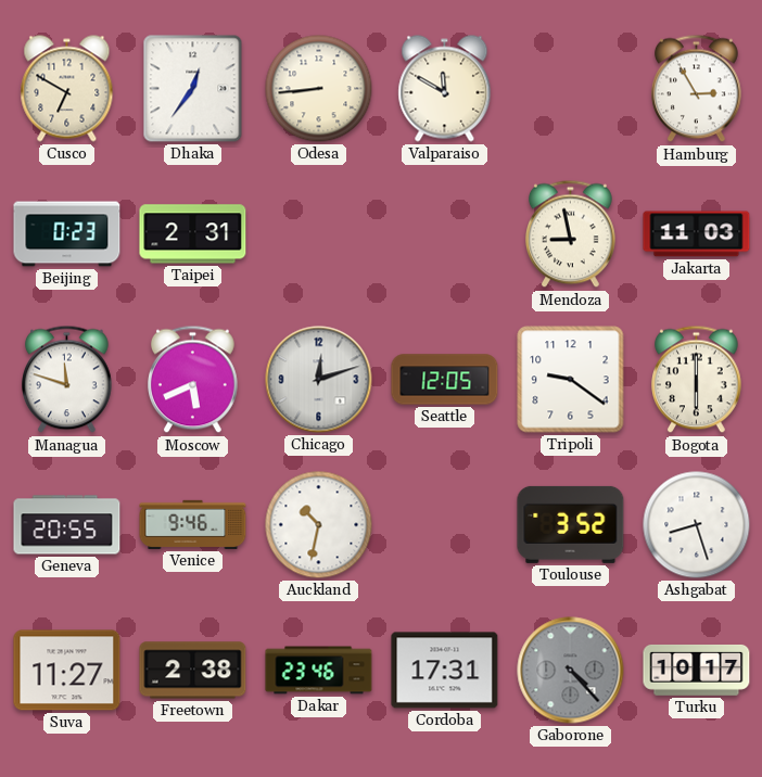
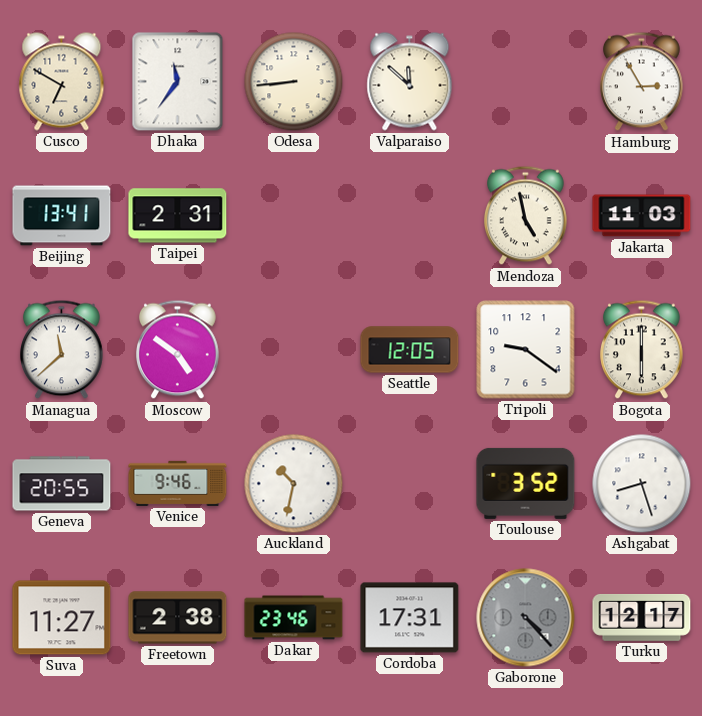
Dhaka: 12:36 -> 11:36 (178, 82)
Valparaiso: 11:50 -> 11:52 (410, 82)
Beijing: 0:23 -> 13:41 (62, 216)
Mendoza: 8:58 -> 4:58 (526, 216)
Managua: 11:48 -> 11:38 (62, 350)
Moscow: 5:41 -> 4:51 (178, 350)
Chicago: 12:12 -> none (319, 380)
Turku: 10:17 -> 12:17 (642, 618)
